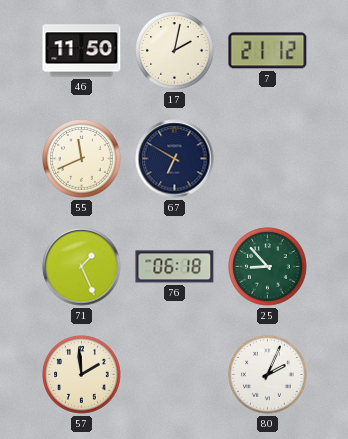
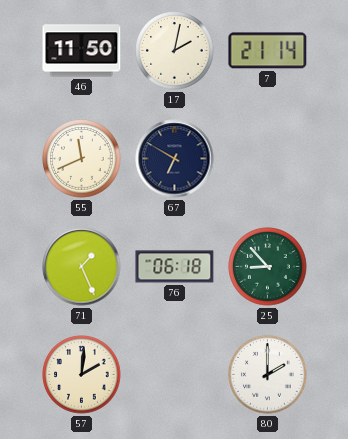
7: 21:12 -> 21:14 (268, 51)
57: 1:59 -> 2:01 (82, 375)
80: 2:04 -> 2:00 (268, 375)
